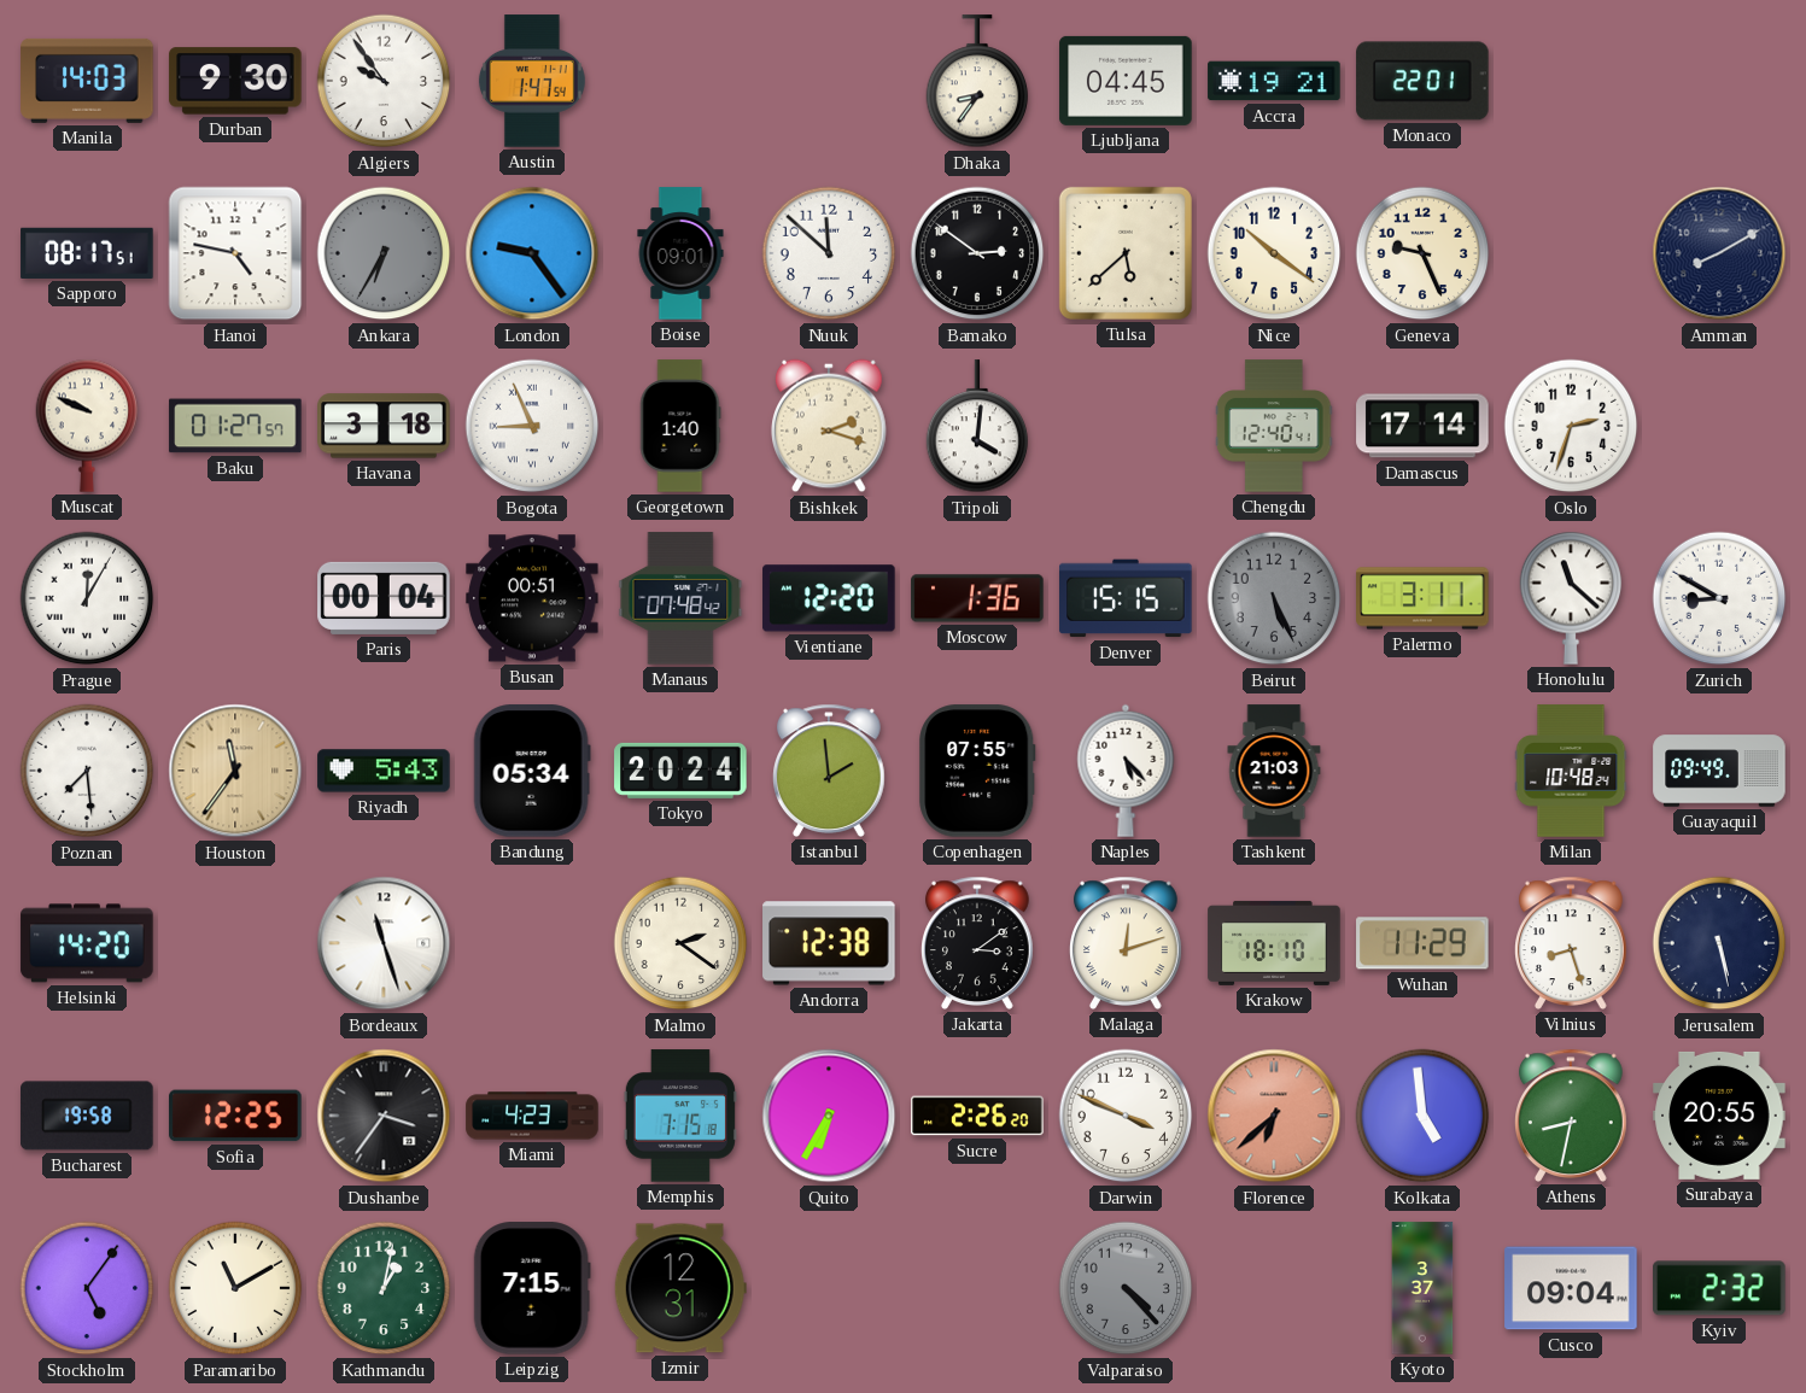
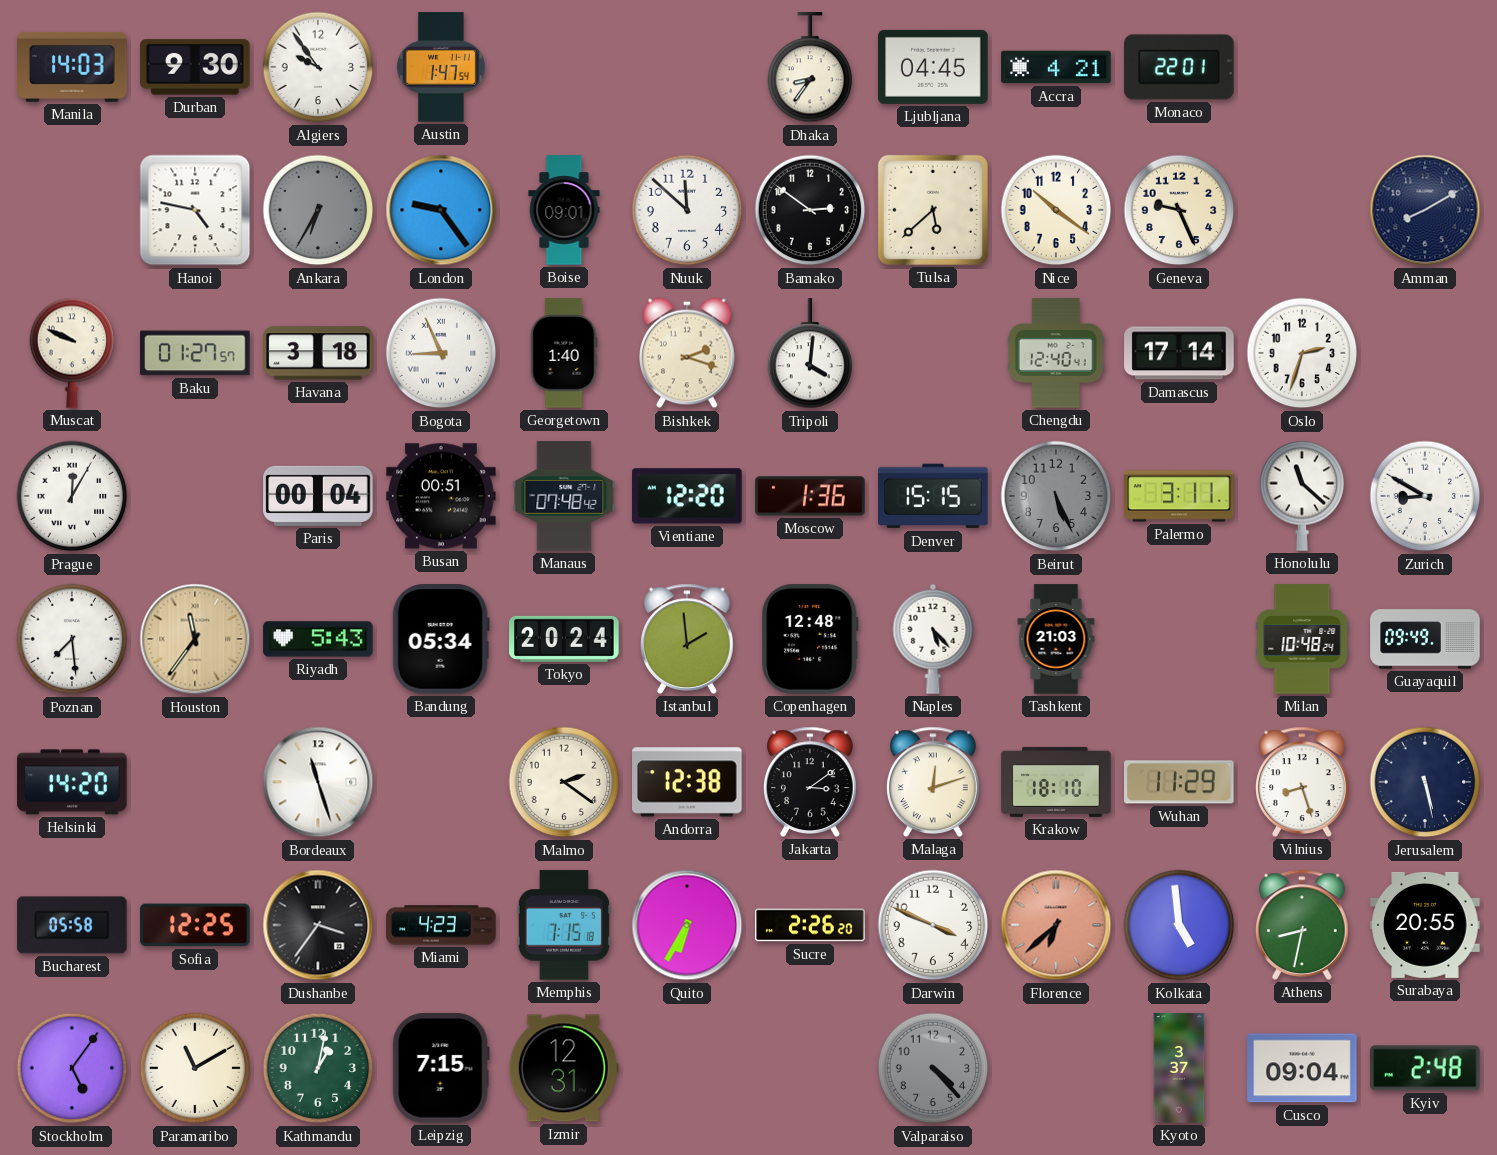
Accra: 19:21 -> 4:21 (1056, 67)
Sapporo: 08:17 -> none (87, 253)
Copenhagen: 07:55 -> 12:48 (810, 639)
Bucharest: 19:58 -> 05:58 (72, 925)
Kyiv: 2:32 -> 2:48 (1425, 1068)
